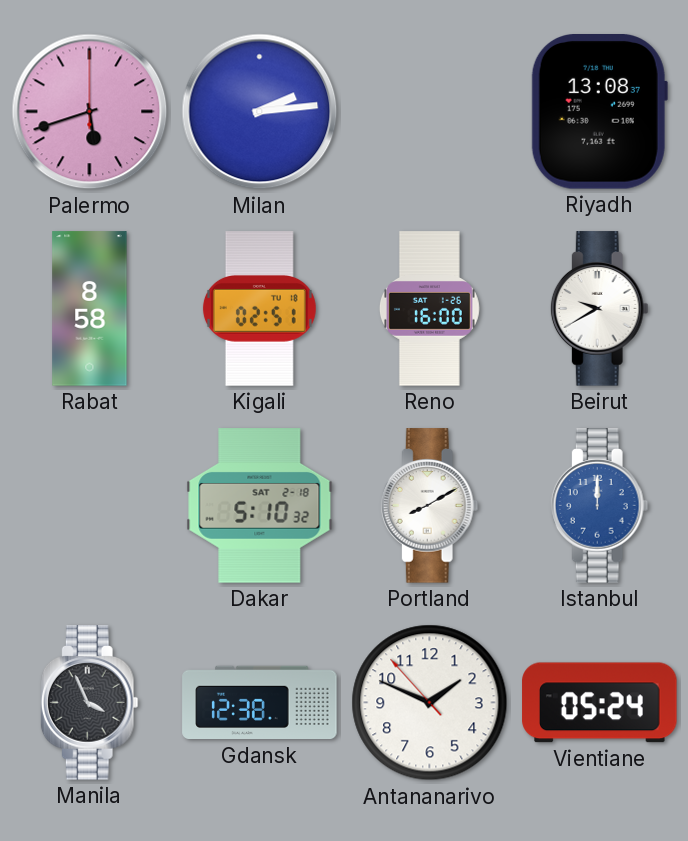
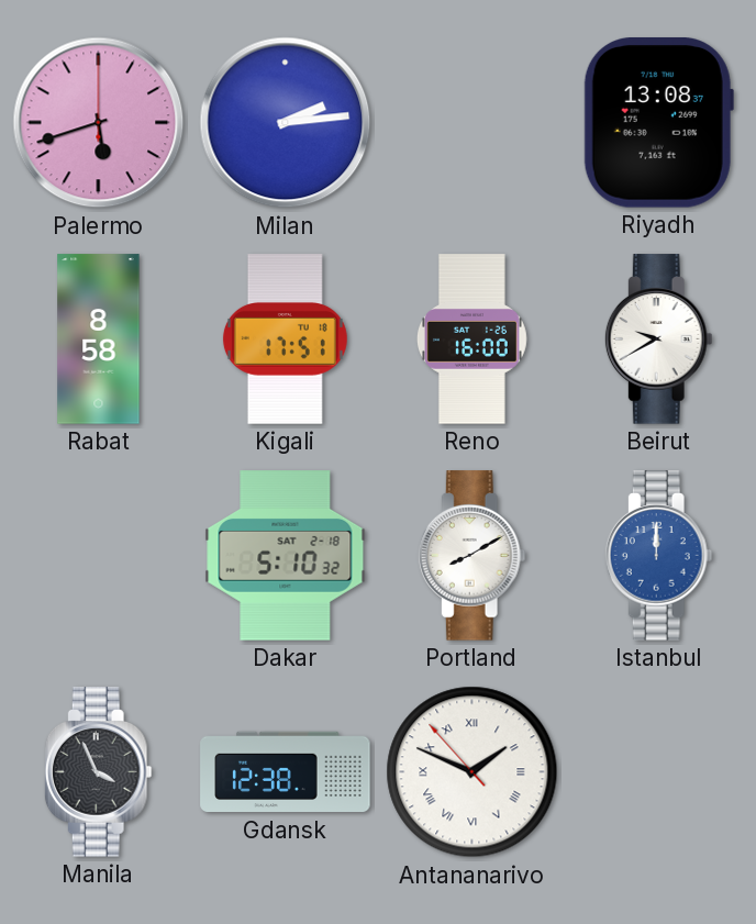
Kigali: 02:51 -> 17:51 (285, 339)
Antananarivo numerals: Arabic -> Roman (472, 772)
Vientiane: 05:24 -> none (600, 703)
